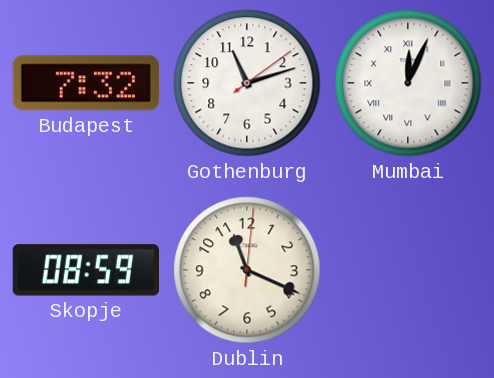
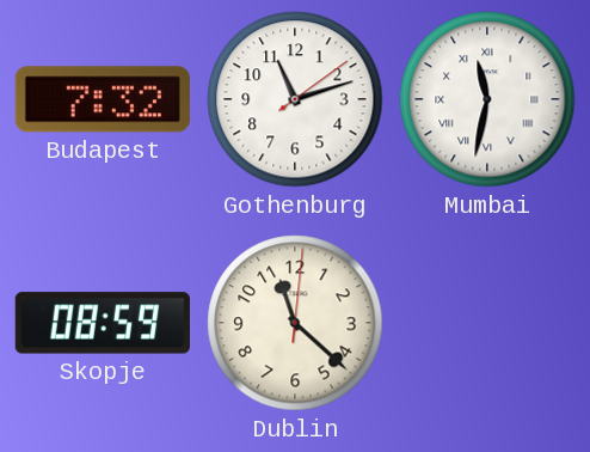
Mumbai: 12:04 -> 11:32 (487, 99)
Dublin: 11:19 -> 11:22 (295, 323)
